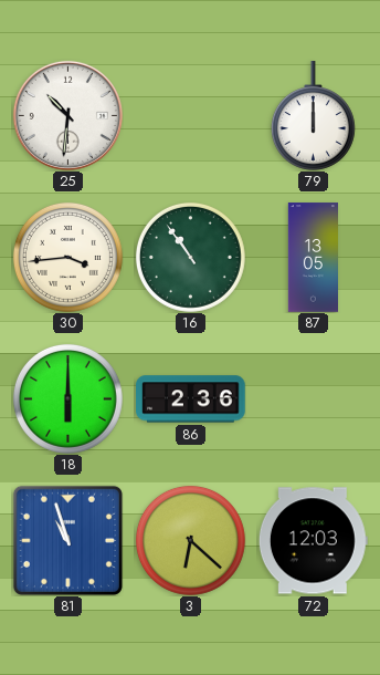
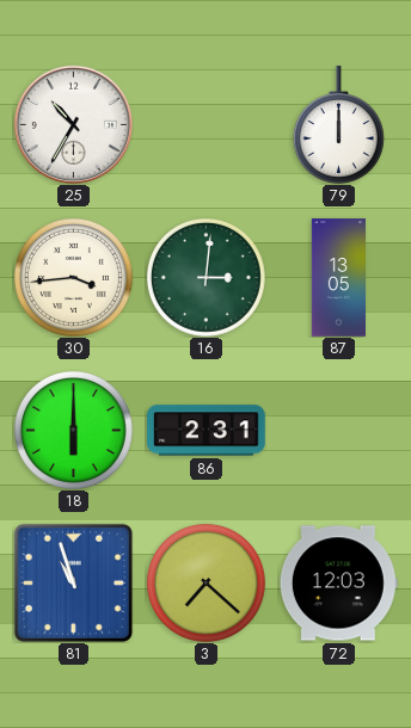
25: 10:31 -> 10:35 (73, 124)
16: 10:54 -> 3:01 (205, 277)
86: 2:36 -> 2:31 (207, 431)
3: 6:22 -> 7:22 (205, 582)
